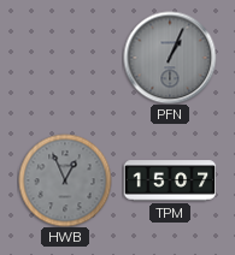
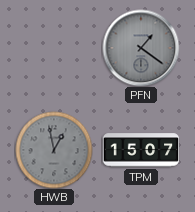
PFN: 1:04 -> 1:21 (141, 48)
HWB: 12:56 -> 12:58 (54, 150)
